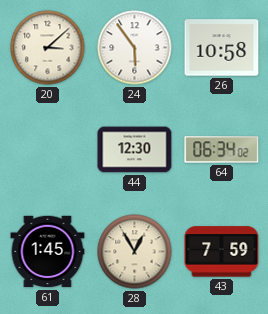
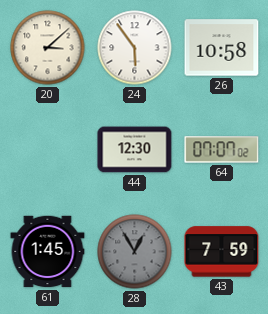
64: 06:34 -> 07:07 (222, 150)
28 dial: cream -> grey (135, 252)
